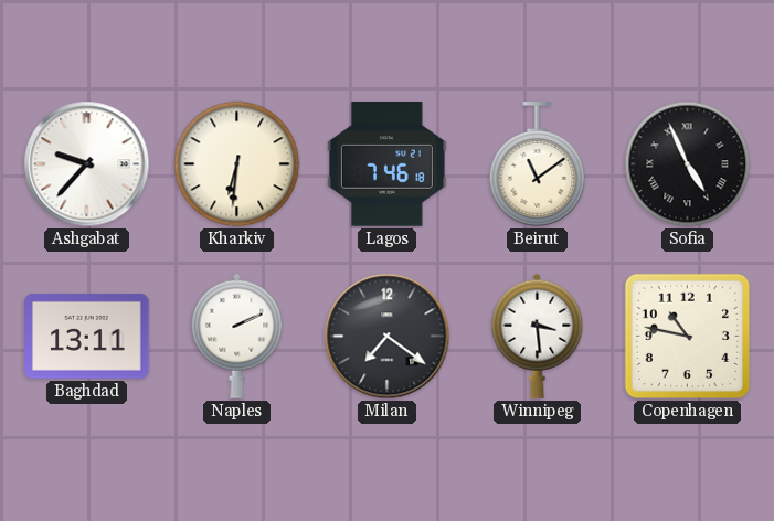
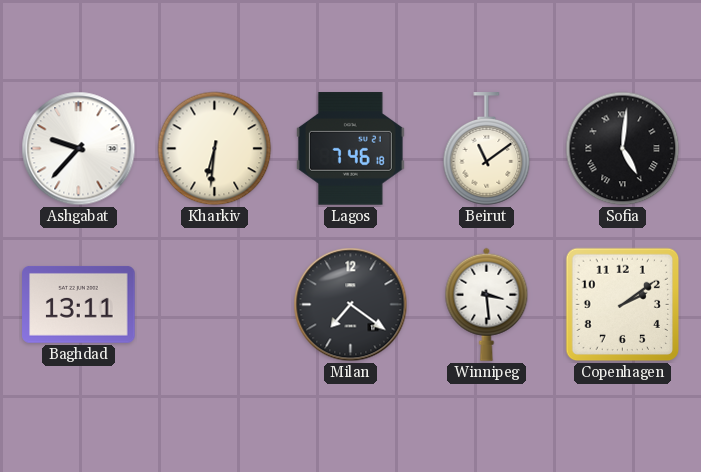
Sofia: 4:56 -> 5:01 (623, 149)
Naples: 2:11 -> none (237, 336)
Copenhagen: 10:47 -> 2:09 (623, 305)
